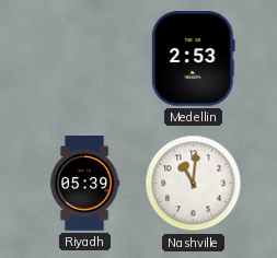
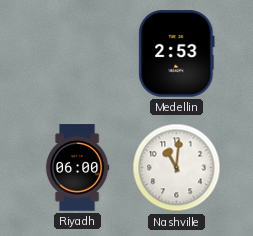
Riyadh: 05:39 -> 06:00 (77, 168)
